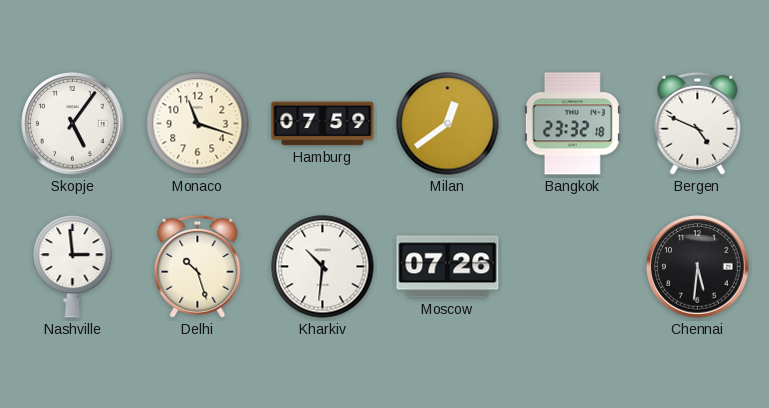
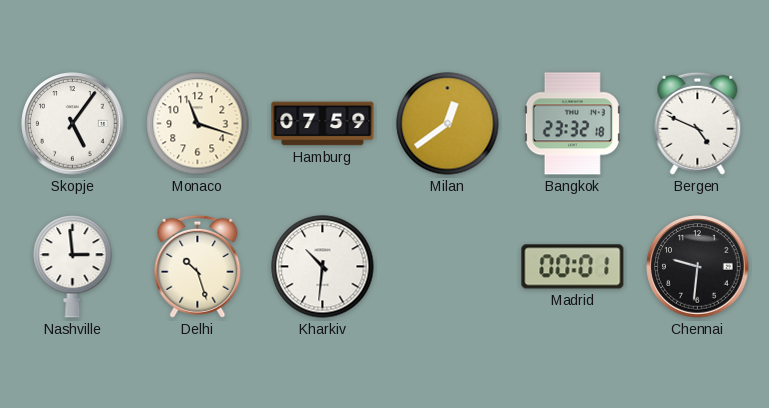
Moscow: 07:26 -> none (448, 267)
Madrid: none -> 00:01 (573, 267)
Chennai: 5:31 -> 9:31 (698, 267)
